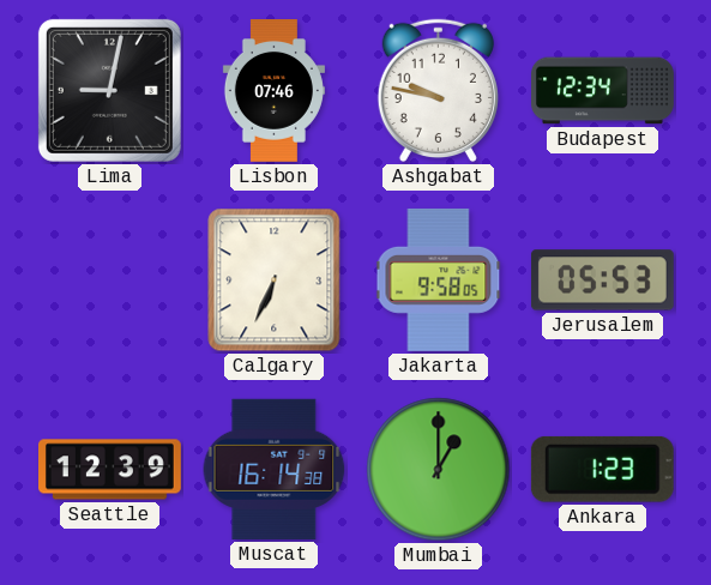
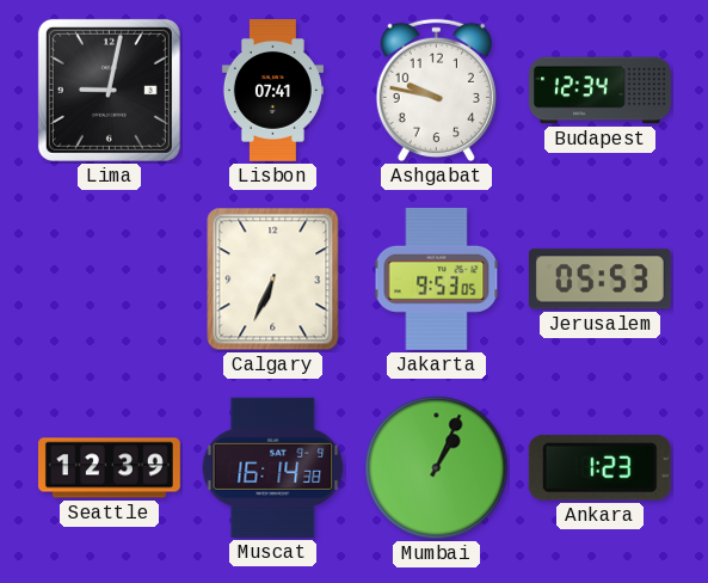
Lisbon: 07:46 -> 07:41 (272, 91)
Jakarta: 9:58 -> 9:53 (437, 278)
Mumbai: 1:00 -> 1:04 (437, 468)
